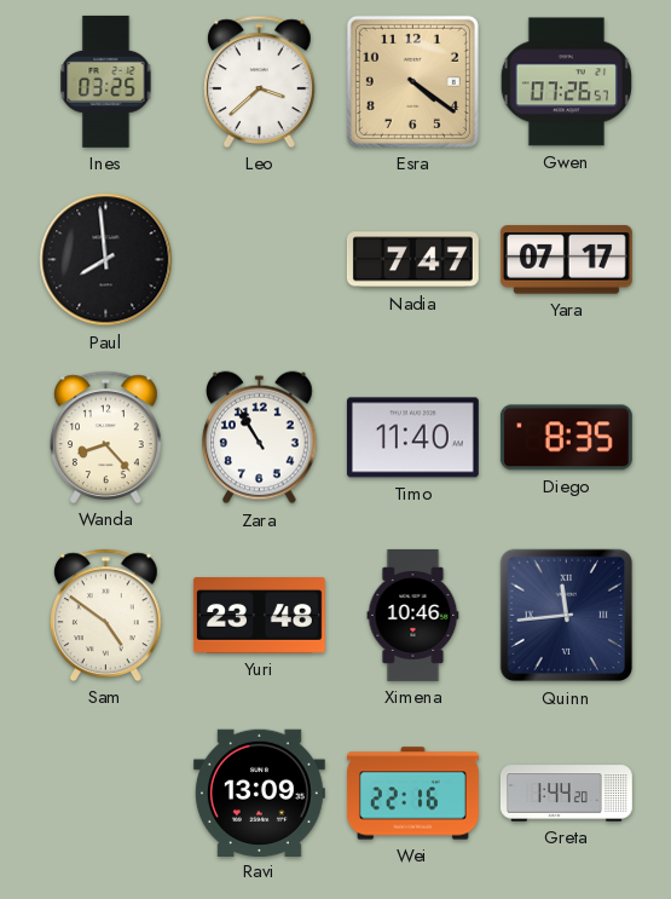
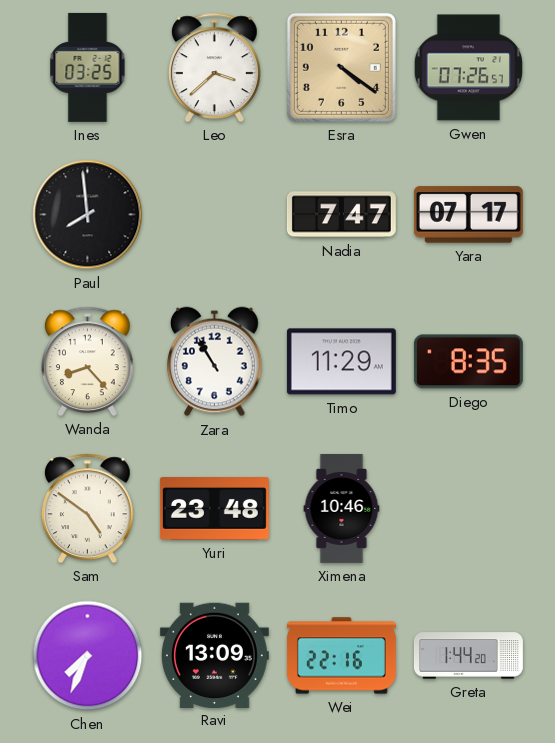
Timo: 11:40 -> 11:29 (341, 362)
Quinn: 11:44 -> none (567, 616)
Chen: none -> 7:34 (88, 656)
